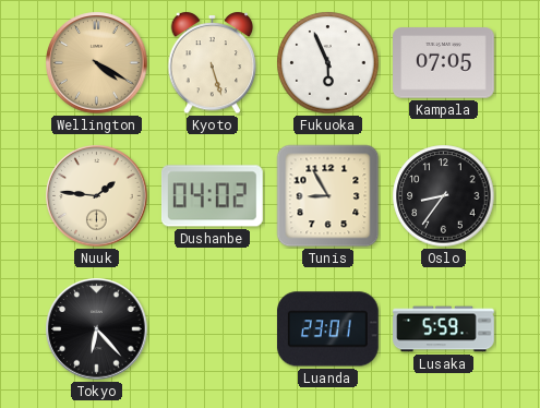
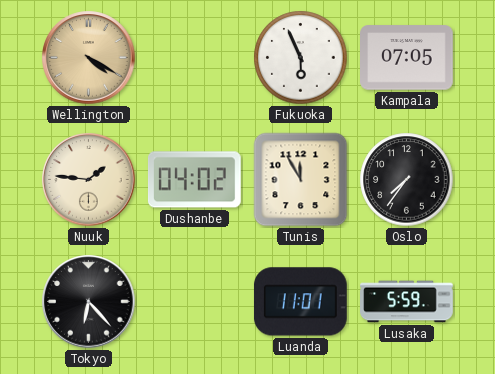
Kyoto: 5:27 -> none (213, 63)
Tunis: 8:55 -> 11:55 (301, 180)
Oslo: 8:36 -> 7:36 (407, 180)
Luanda: 23:01 -> 11:01 (300, 302)
